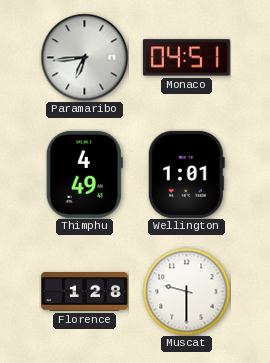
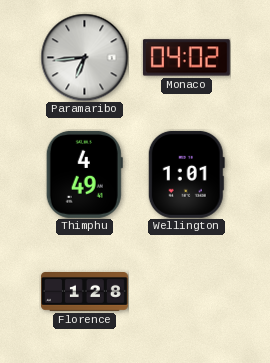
Monaco: 04:51 -> 04:02 (186, 58)
Muscat: 9:30 -> none (186, 291)
